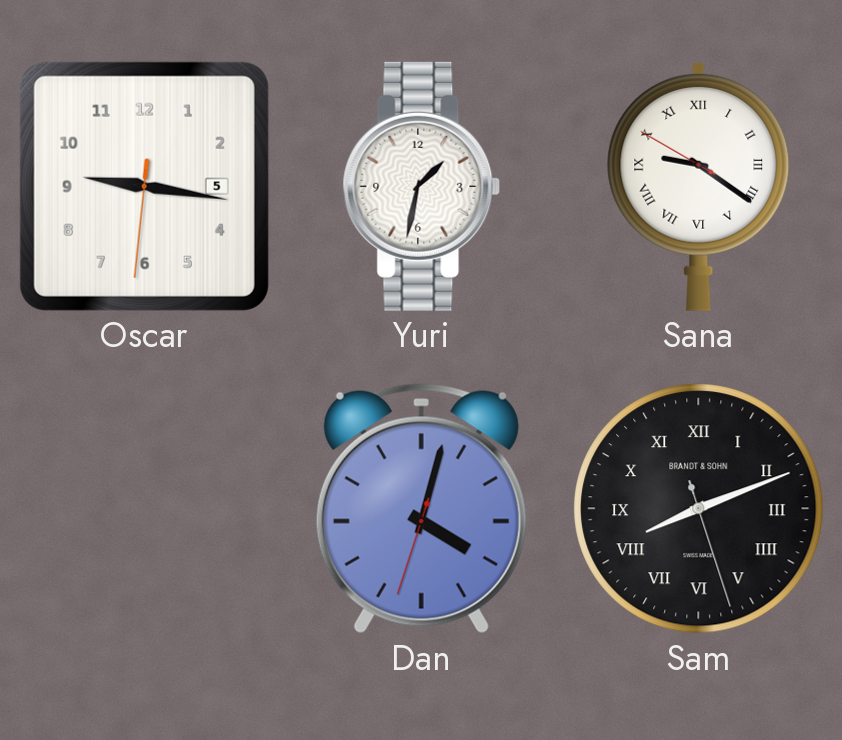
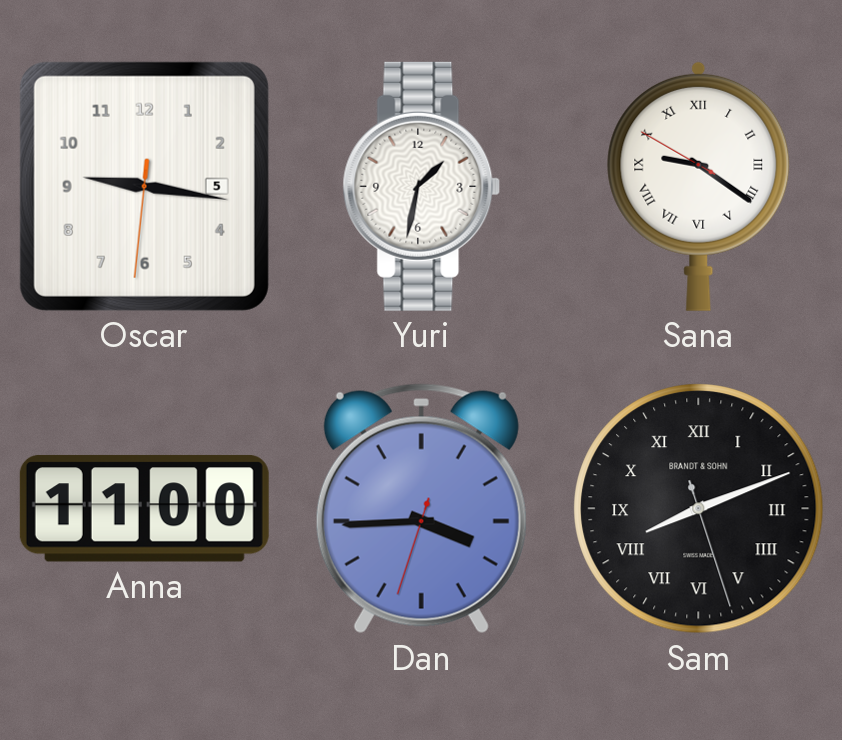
Anna: none -> 11:00 (144, 508)
Dan: 4:02 -> 3:44 (421, 509)
